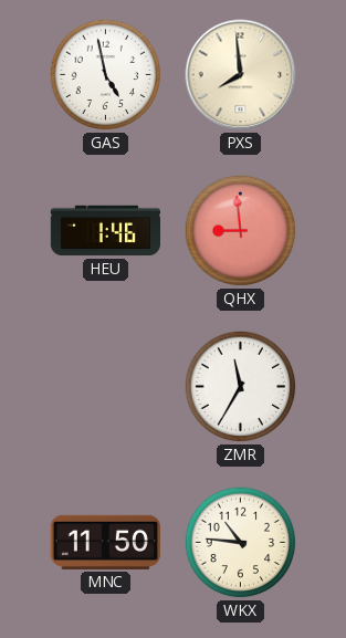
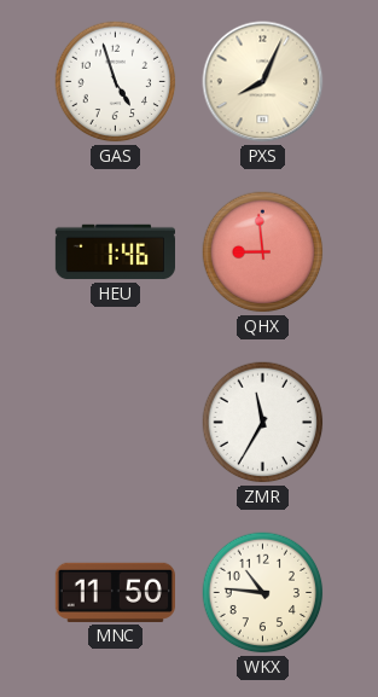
GAS: 4:58 -> 4:57 (116, 82)
PXS: 7:59 -> 8:04 (263, 82)
